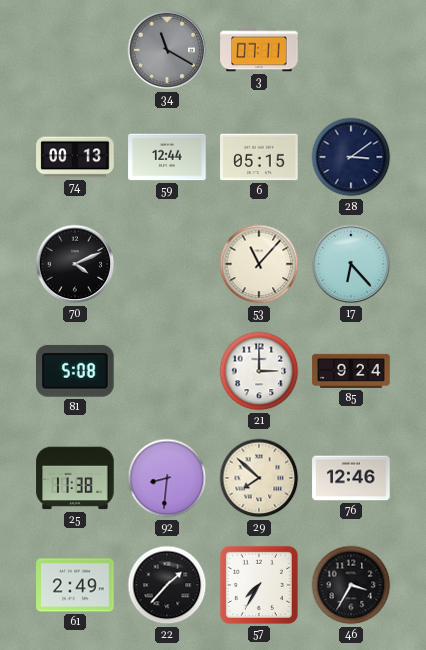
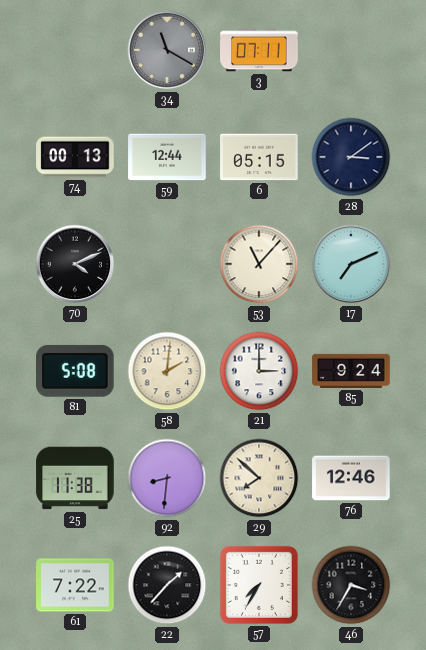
17: 6:23 -> 7:11 (351, 264)
58: none -> 2:01 (167, 371)
61: 2:49 -> 7:22 (75, 585)
